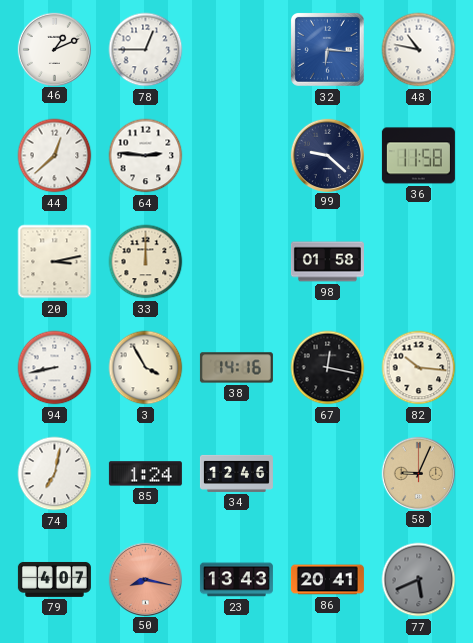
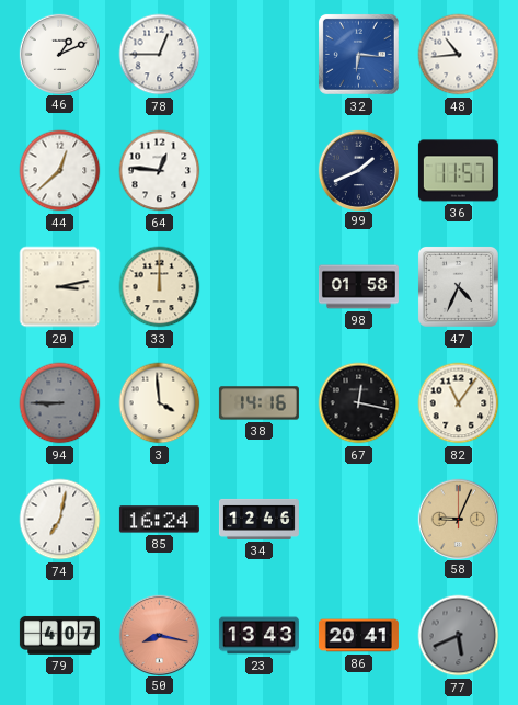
48: 10:47 -> 10:44 (459, 55)
64: 2:46 -> 12:46 (160, 171)
99: 9:22 -> 1:41 (358, 170)
36: 11:58 -> 11:57 (458, 171)
47: none -> 4:34 (458, 286)
94: 8:43 -> 8:45 (60, 403)
94 dial: white -> grey (60, 403)
3: 3:55 -> 3:59 (160, 403)
82: 10:16 -> 11:06 (459, 403)
85: 1:24 -> 16:24 (159, 520)
